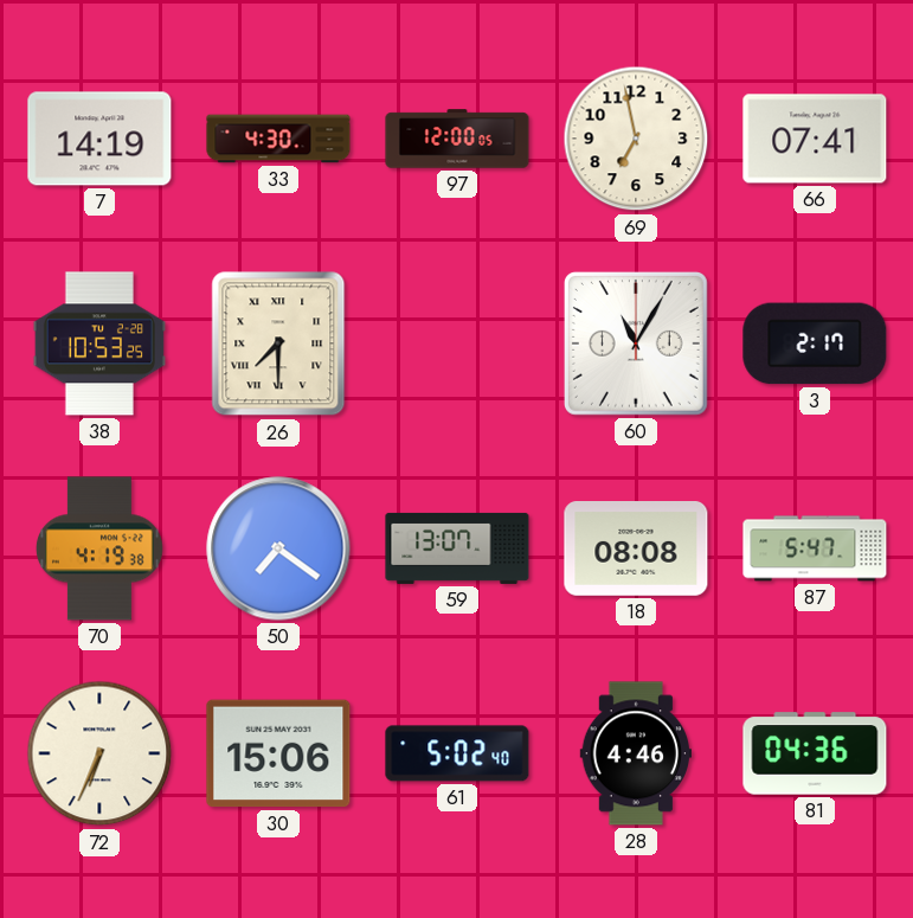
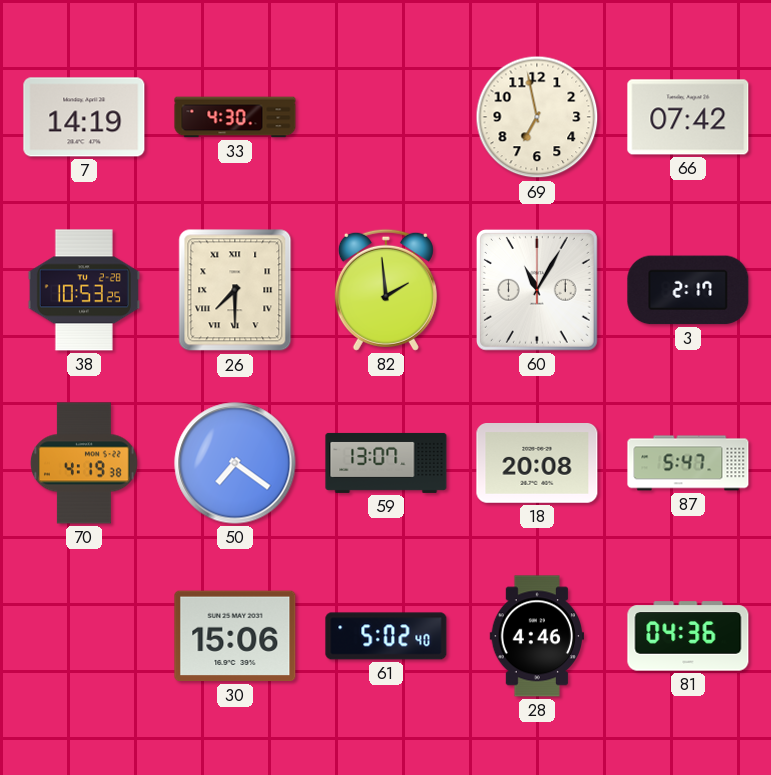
97: 12:00 -> none (457, 139)
66: 07:41 -> 07:42 (688, 117)
82: none -> 1:59 (386, 290)
18: 08:08 -> 20:08 (537, 464)
72: 6:34 -> none (99, 753)
